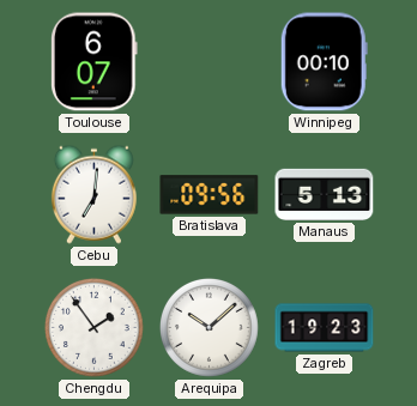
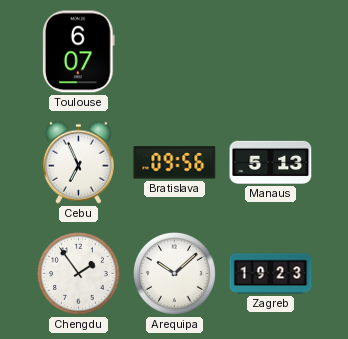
Winnipeg: 00:10 -> none (324, 62)
Cebu: 7:01 -> 6:56 (78, 162)
